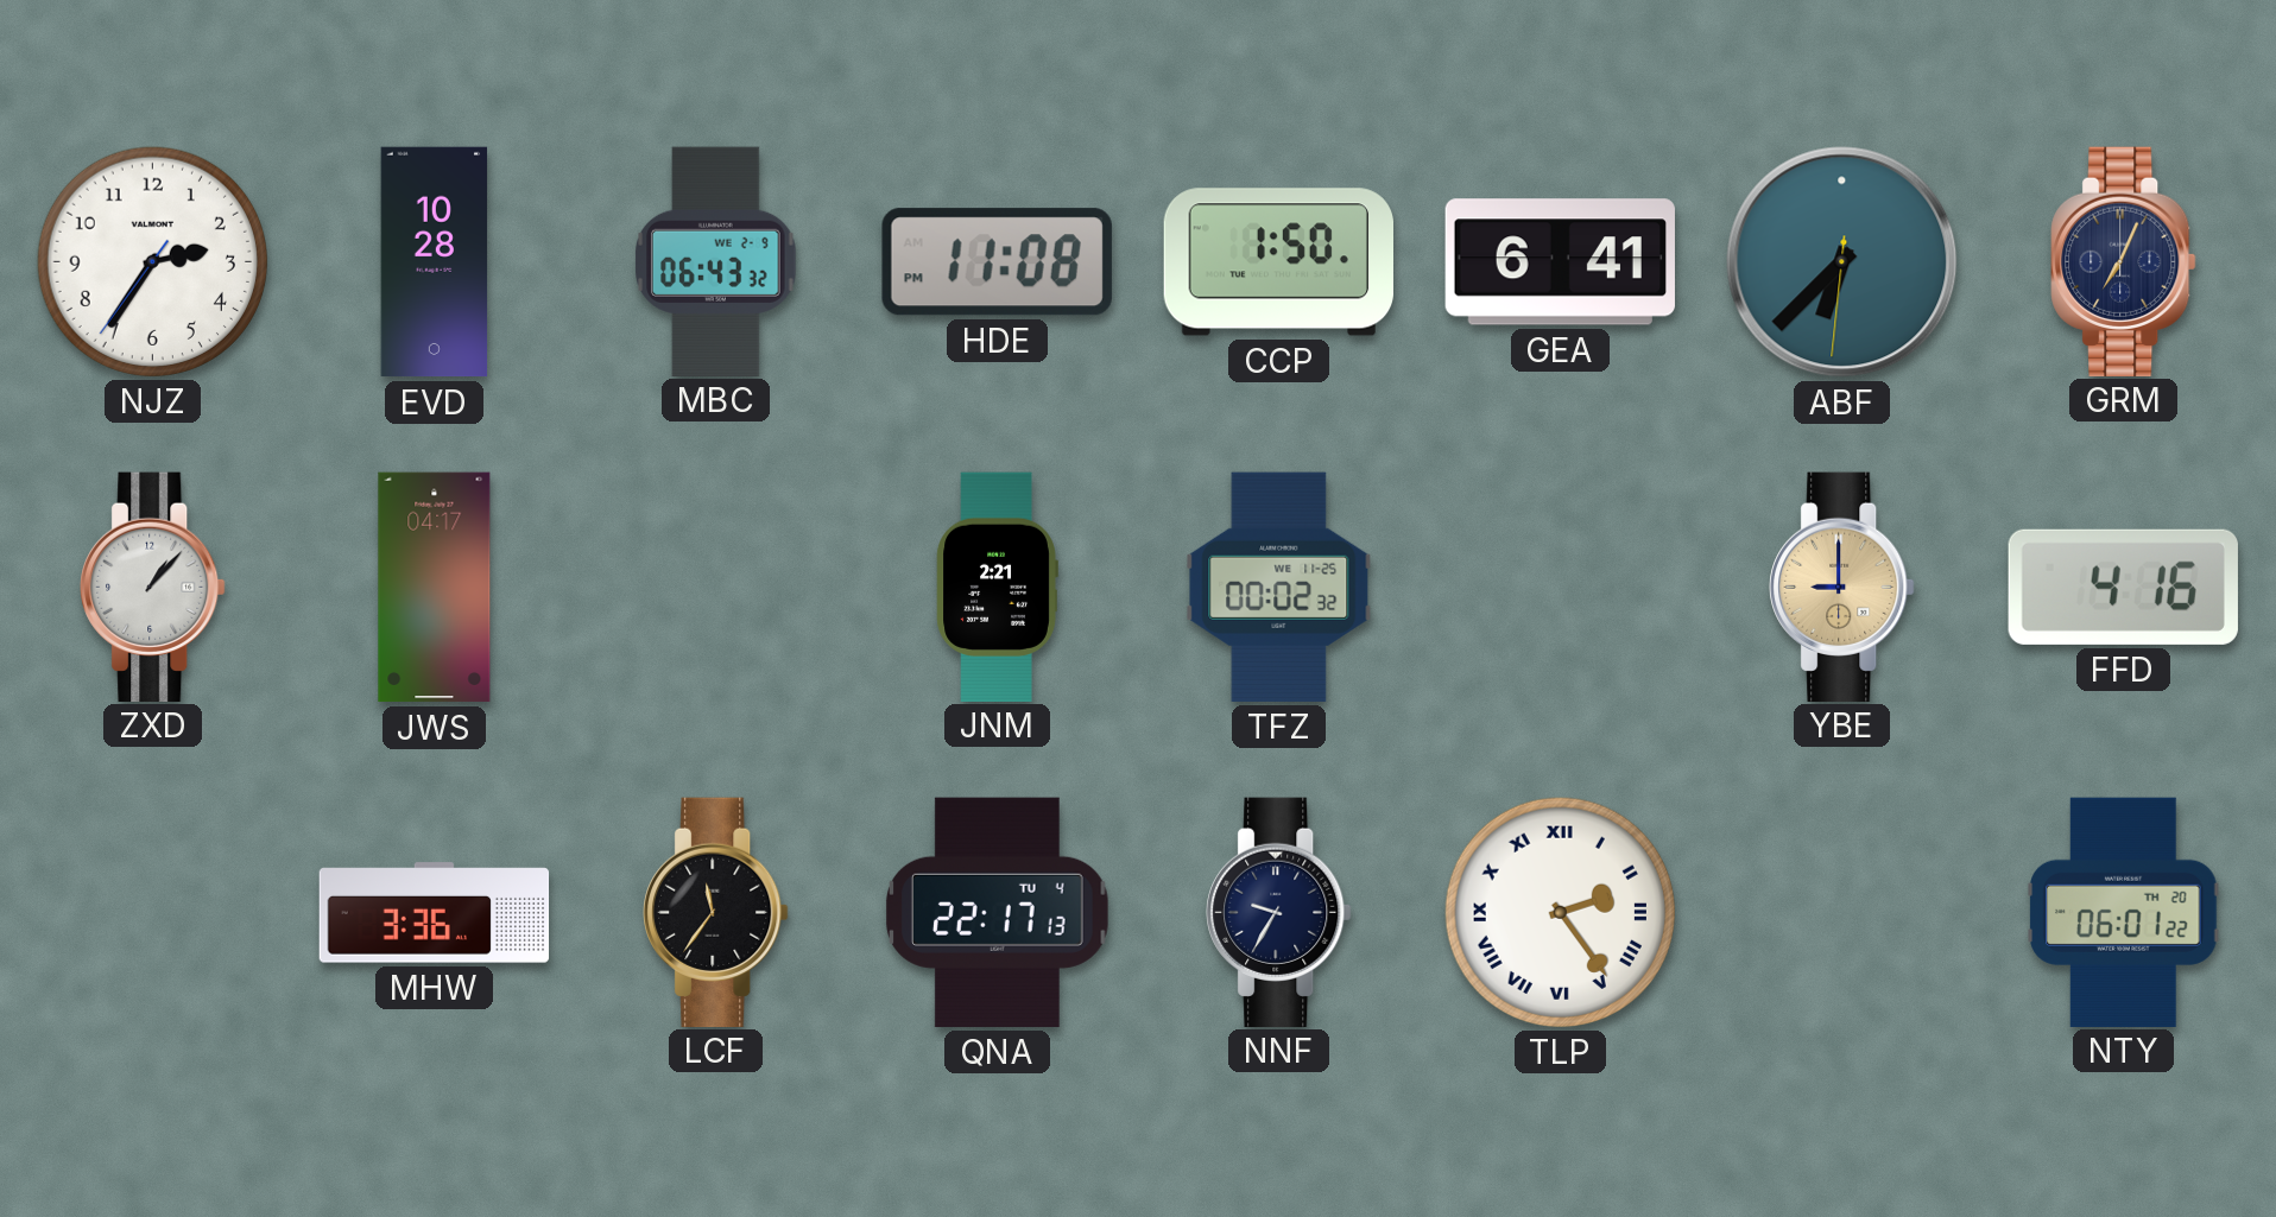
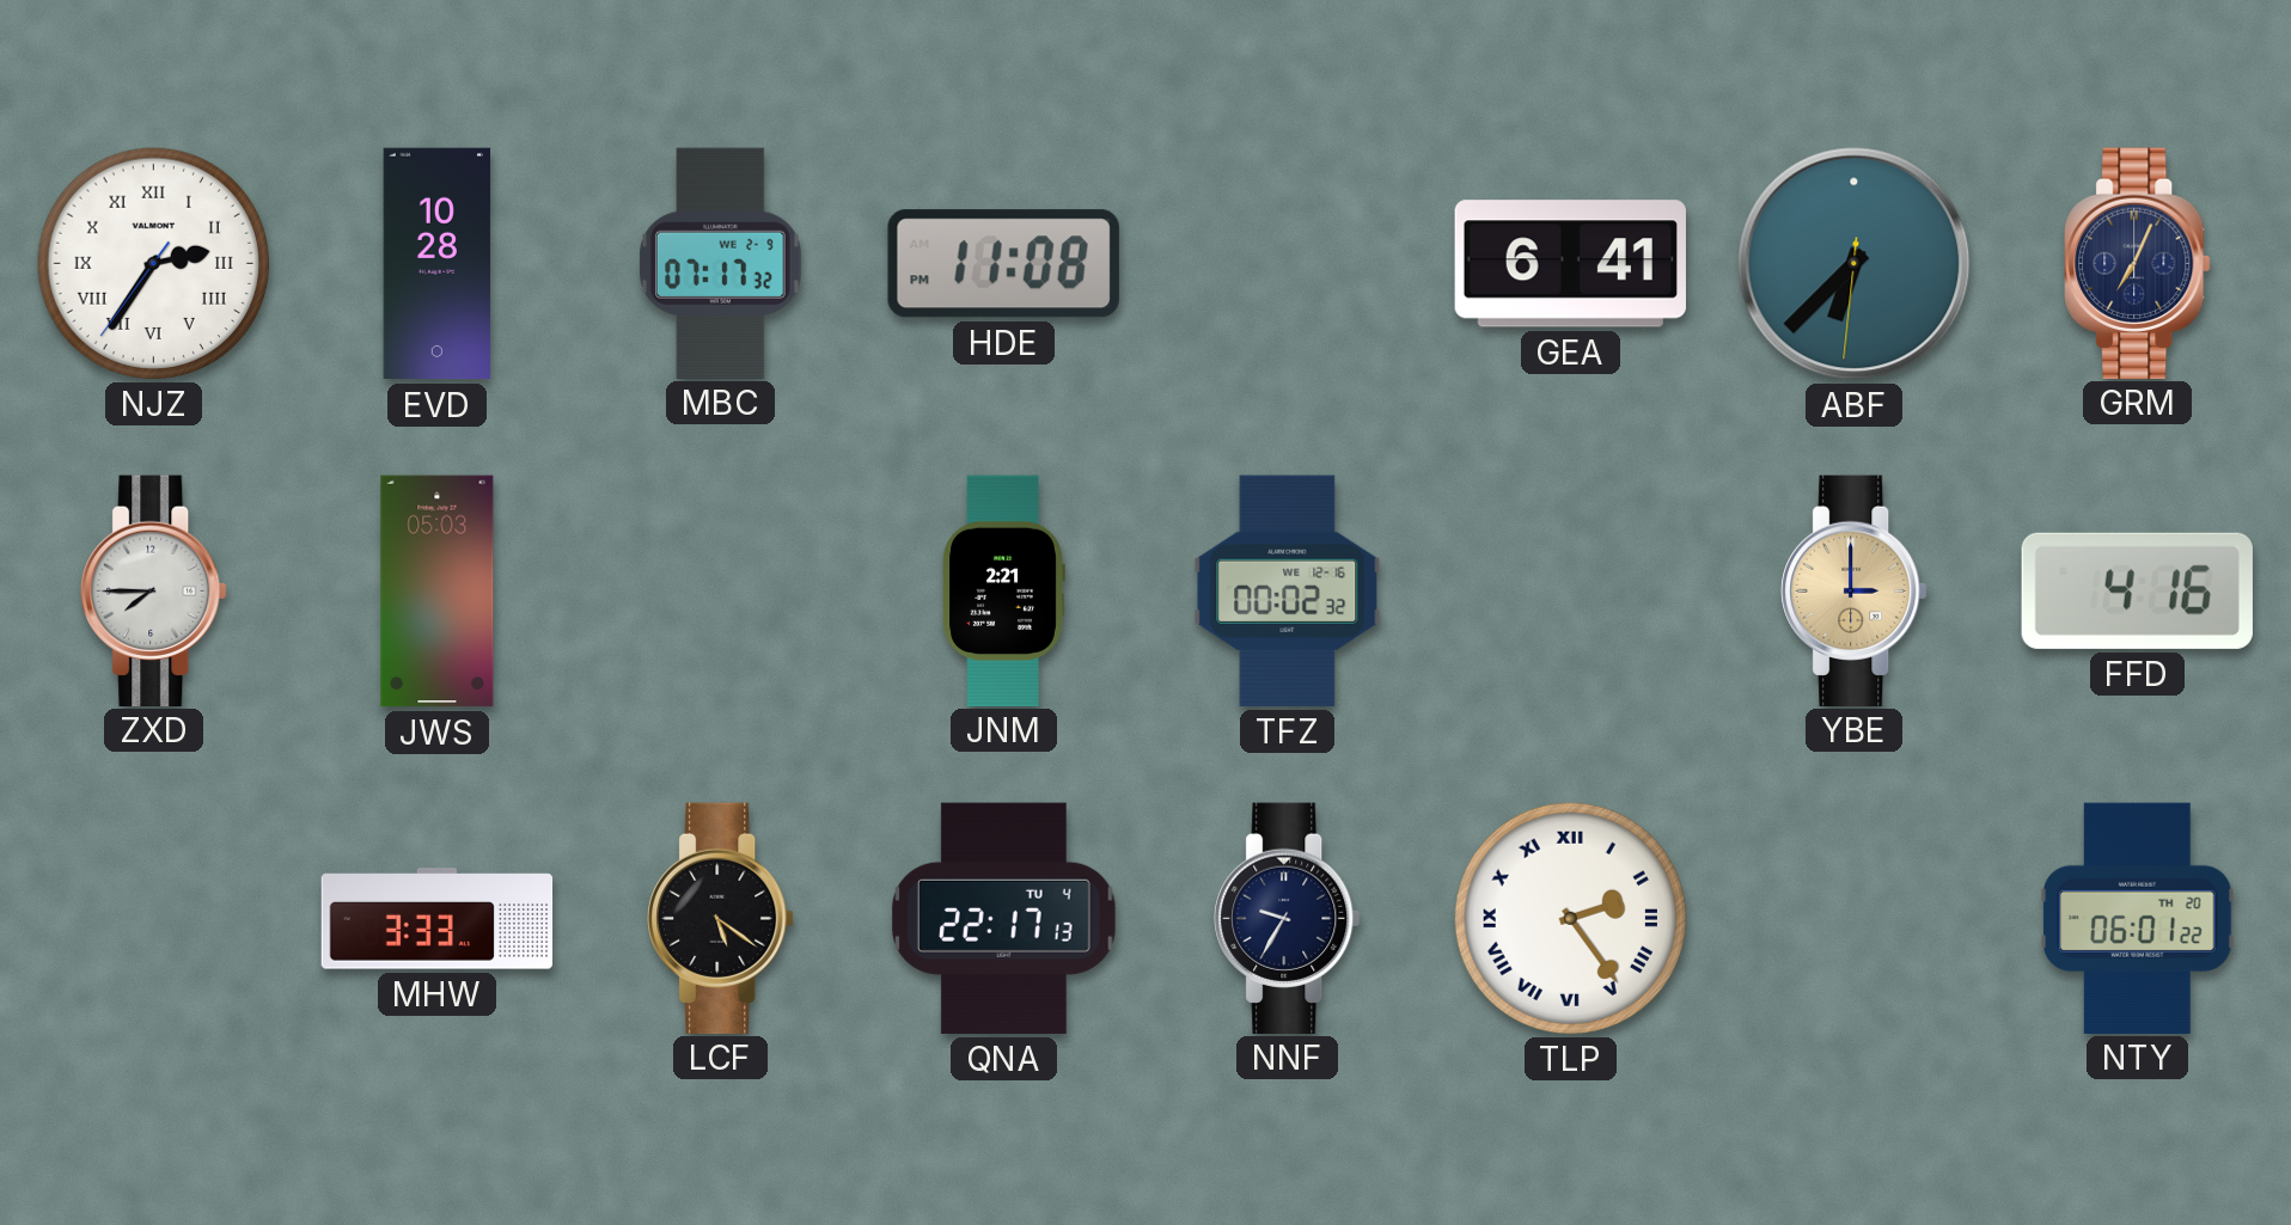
NJZ numerals: Arabic -> Roman (153, 263)
MBC: 06:43 -> 07:17 (721, 263)
CCP: 1:50 -> none (1278, 262)
ZXD: 1:07 -> 7:45 (154, 590)
JWS: 04:17 -> 05:03 (438, 592)
TFZ date: WE 11-25 -> WE 12-16 (1288, 590)
YBE: 9:00 -> 3:00 (1855, 590)
MHW: 3:36 -> 3:33 (438, 919)
LCF: 11:36 -> 5:21 (721, 918)
